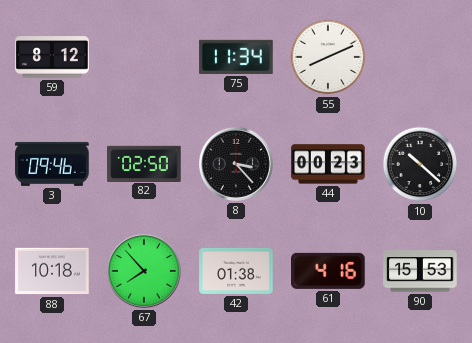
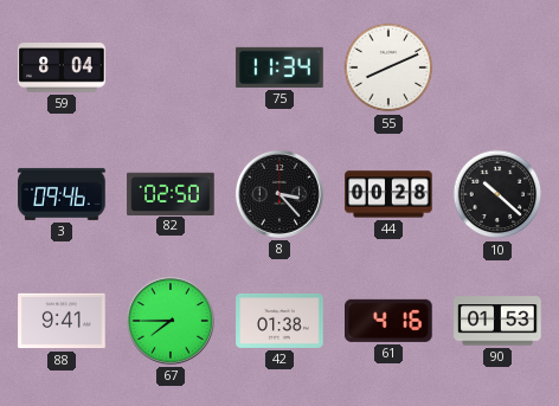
59: 8:12 -> 8:04 (62, 67)
44: 00:23 -> 00:28 (388, 194)
88: 10:18 -> 9:41 (62, 321)
67: 7:53 -> 7:45 (171, 321)
90: 15:53 -> 01:53 (497, 321)
